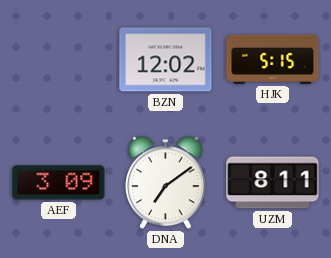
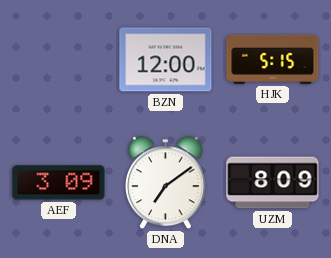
BZN: 12:02 -> 12:00 (166, 60)
UZM: 8:11 -> 8:09 (273, 183)
